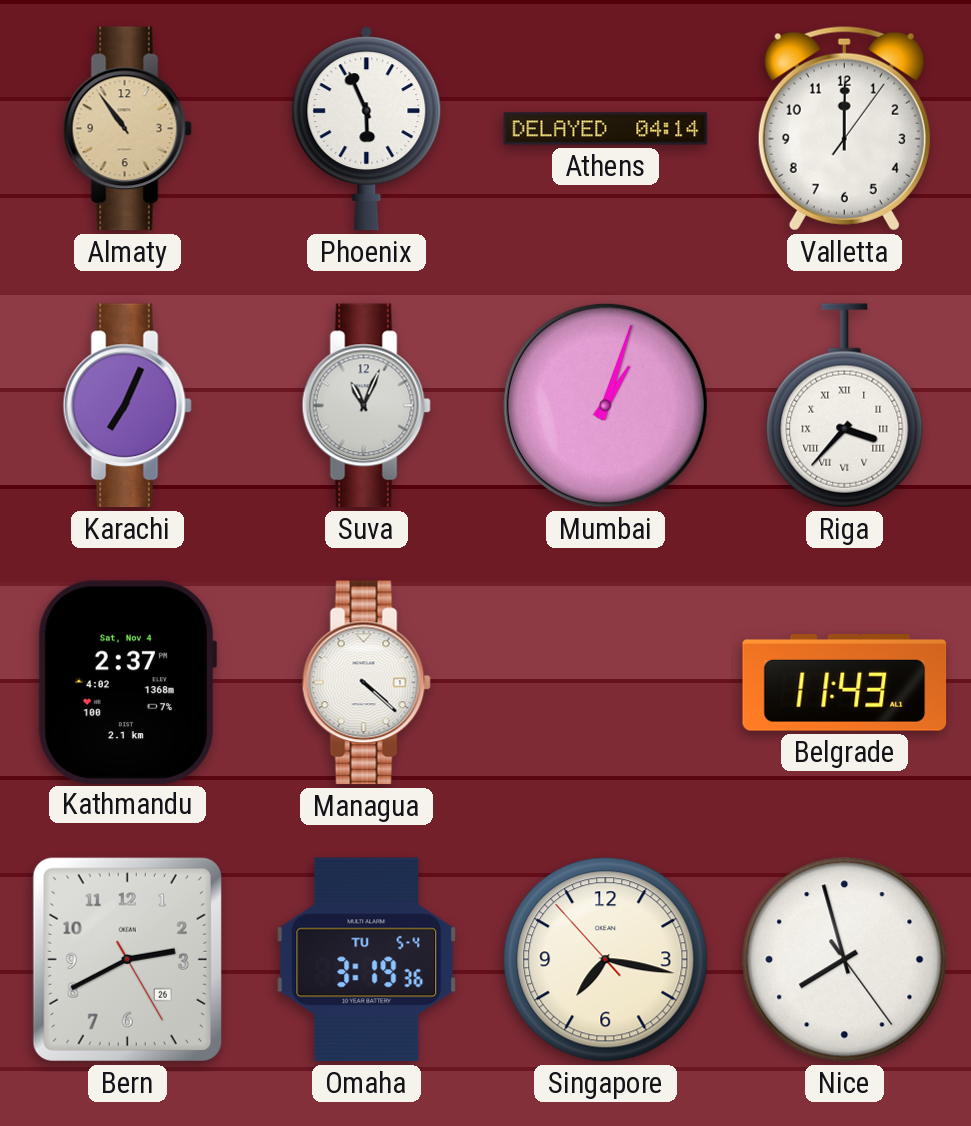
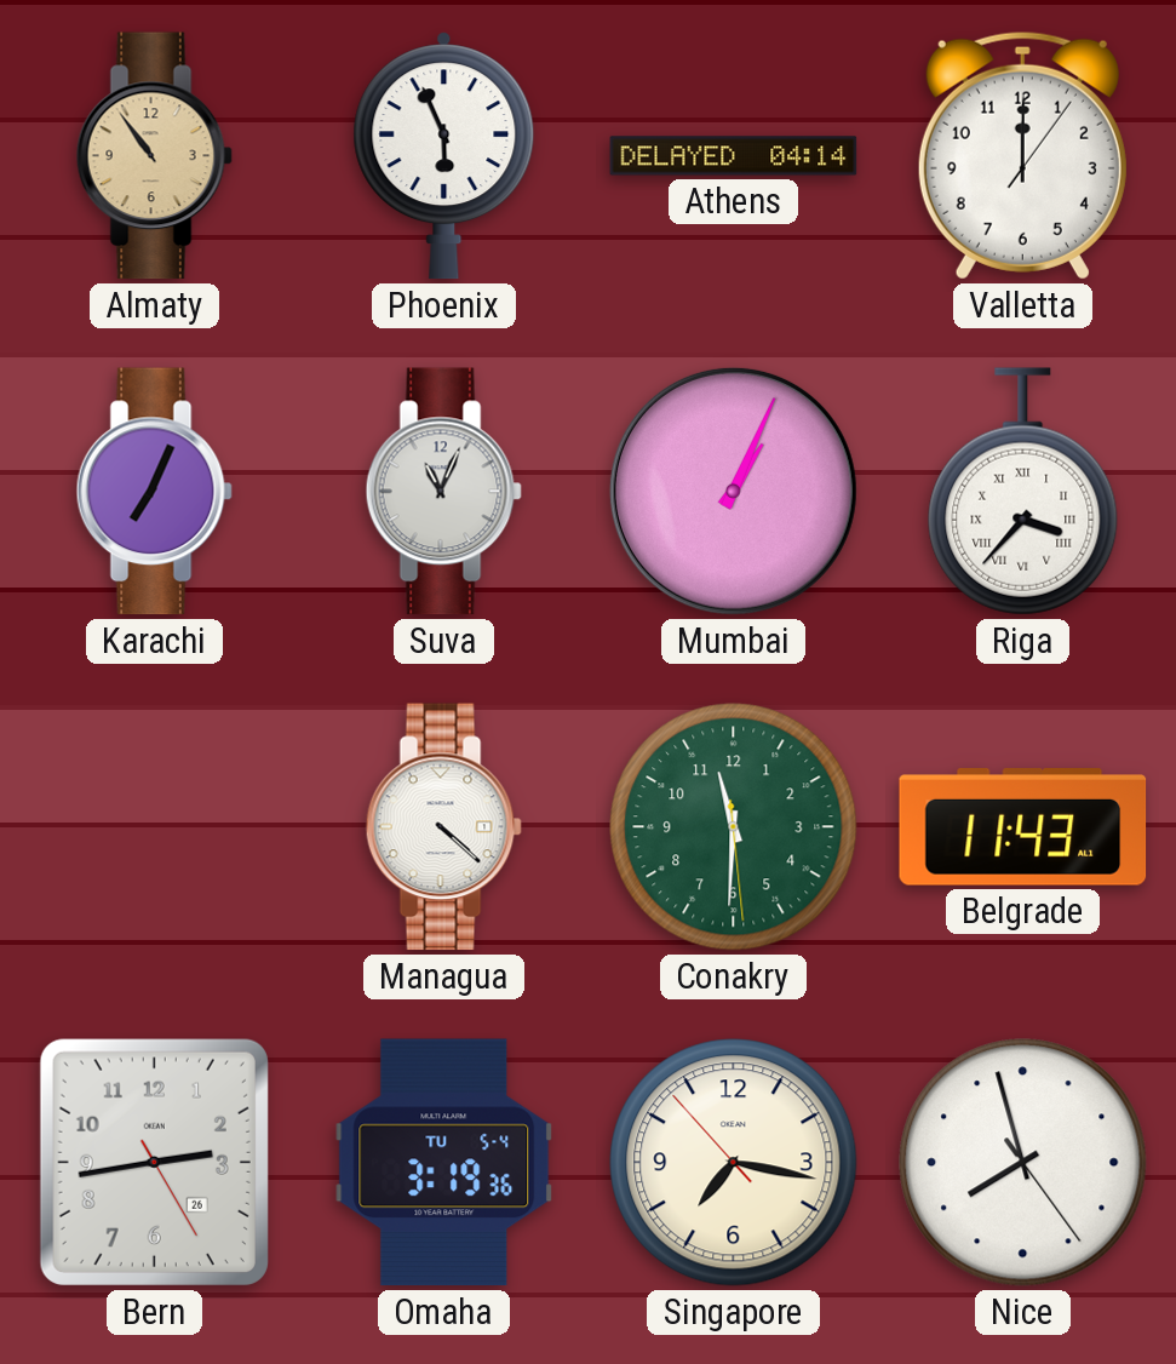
Mumbai: 1:03 -> 1:04 (733, 491)
Kathmandu: 2:37 -> none (127, 682)
Conakry: none -> 11:30 (734, 827)
Bern: 2:40 -> 2:43 (154, 1162)
